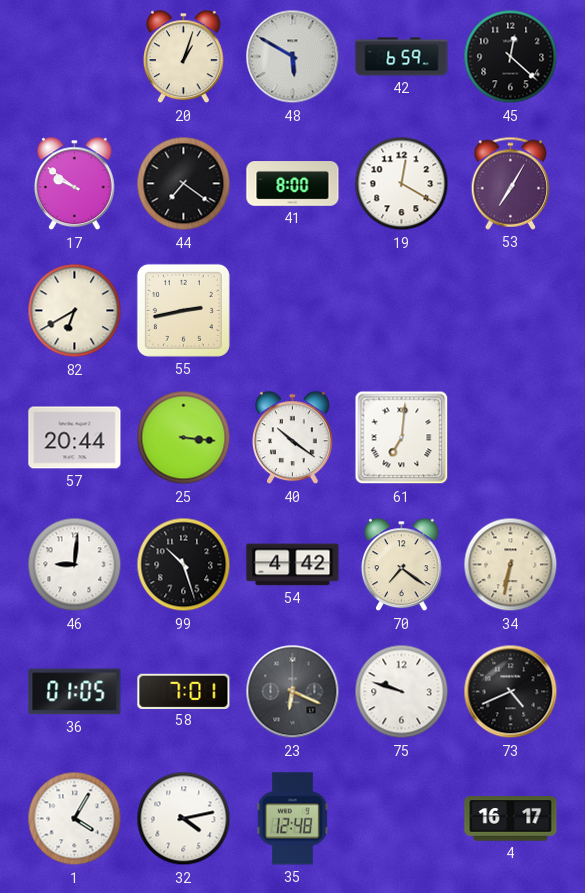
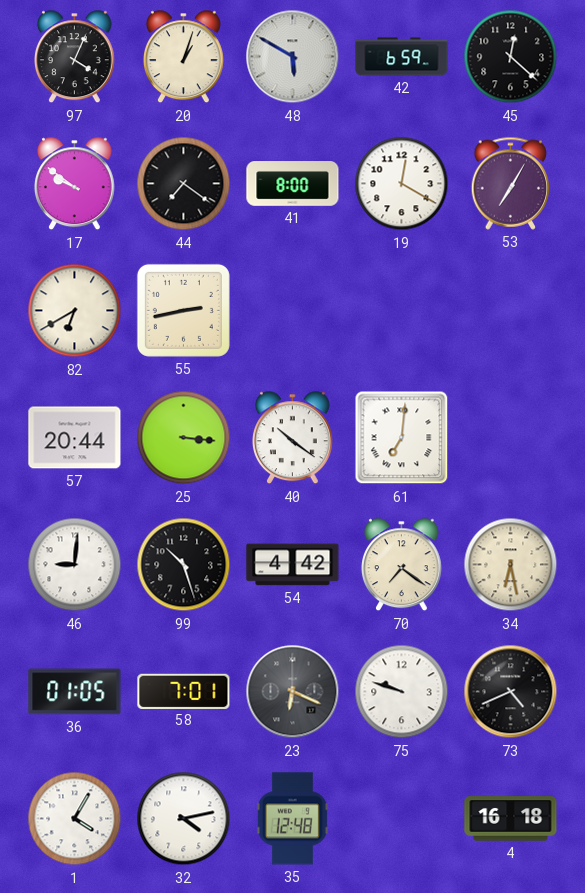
97: none -> 4:04 (74, 57)
34: 6:32 -> 6:28 (511, 565)
4: 16:17 -> 16:18 (511, 819)
